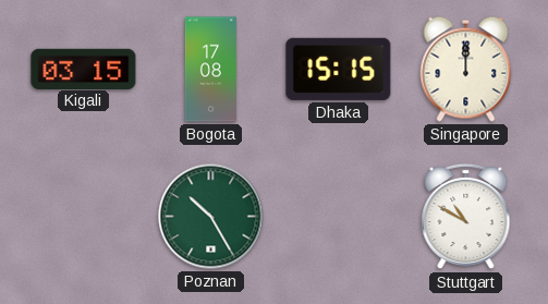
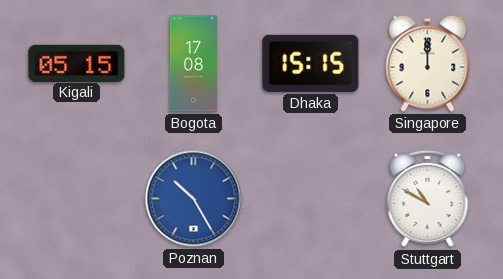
Kigali: 03:15 -> 05:15 (77, 63)
Poznan dial: green -> blue (194, 199)
